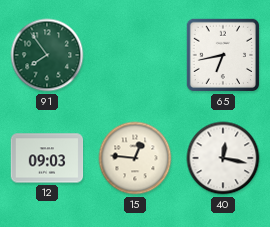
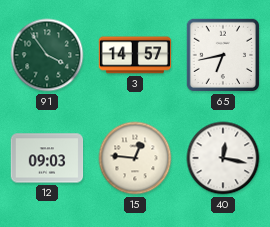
91: 7:54 -> 3:54 (47, 55)
3: none -> 14:57 (135, 55)
